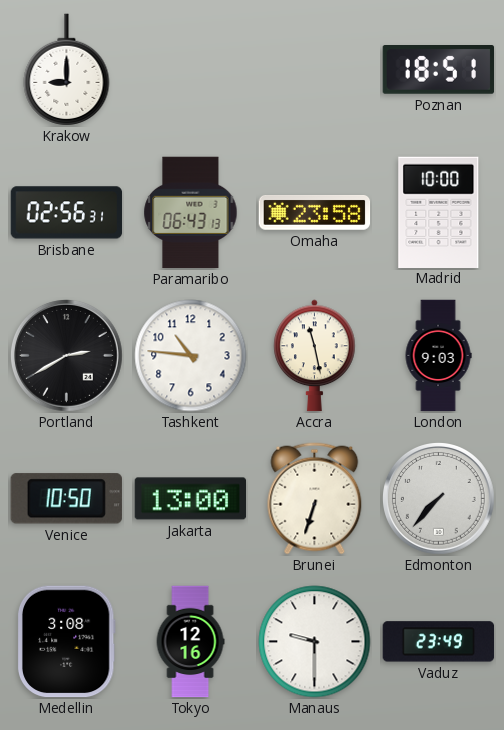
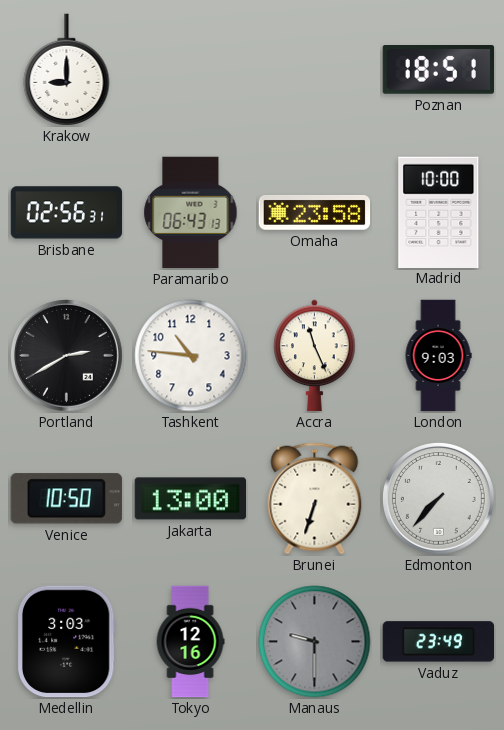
Accra: 11:28 -> 11:26 (315, 356)
Medellin: 3:08 -> 3:03 (66, 642)
Manaus dial: white -> grey (315, 642)
